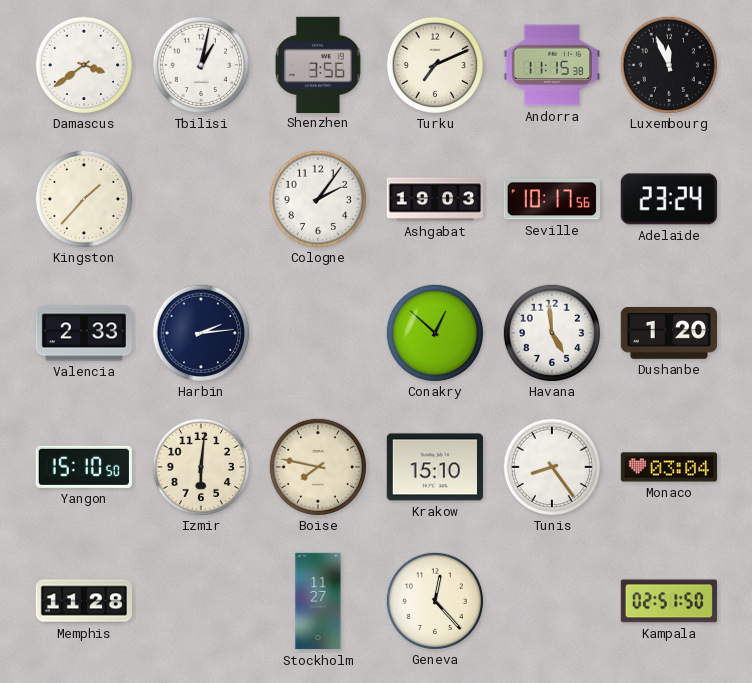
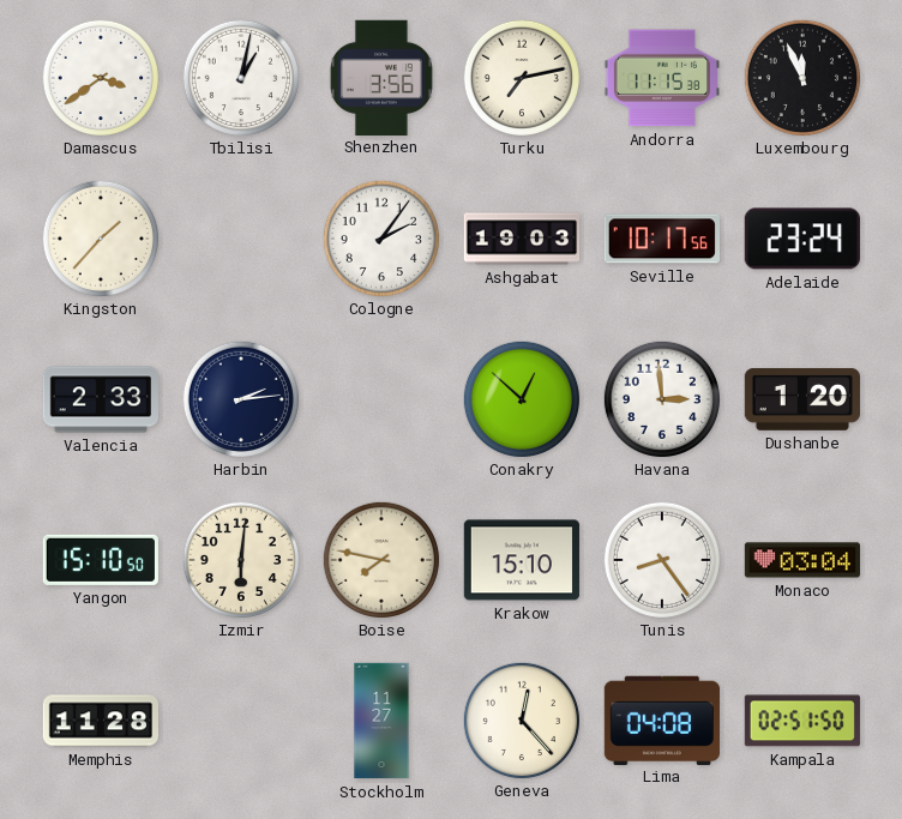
Turku: 7:11 -> 7:13 (521, 77)
Havana: 4:59 -> 2:59 (661, 398)
Lima: none -> 04:08 (662, 719)
